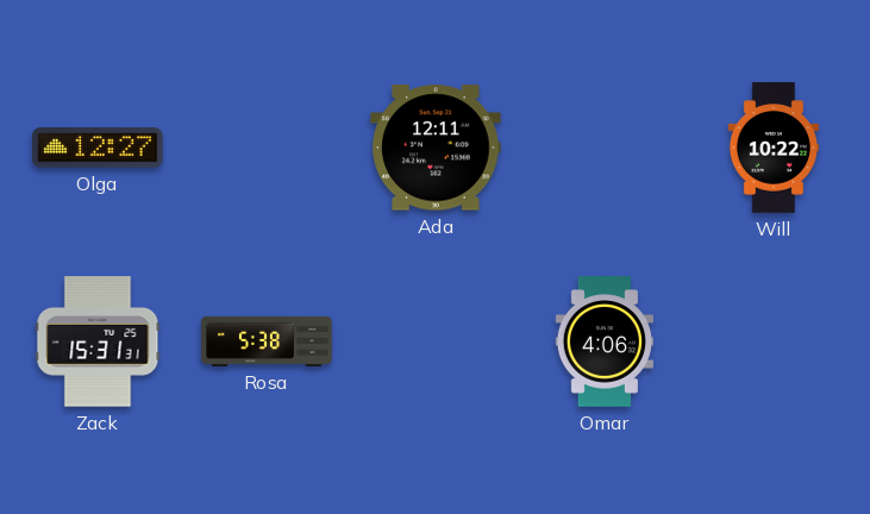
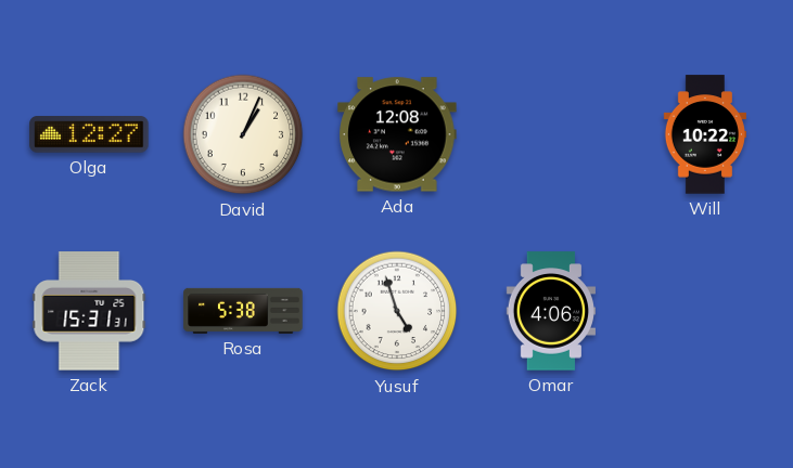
David: none -> 1:04 (243, 134)
Ada: 12:11 -> 12:08 (397, 134)
Yusuf: none -> 4:57 (397, 311)
